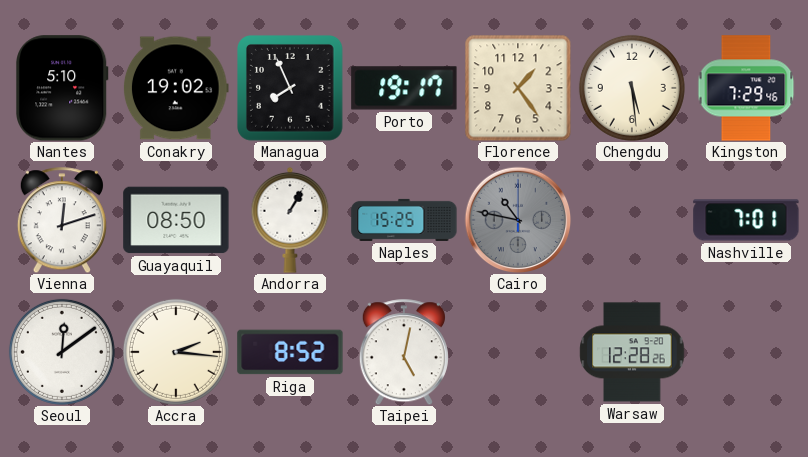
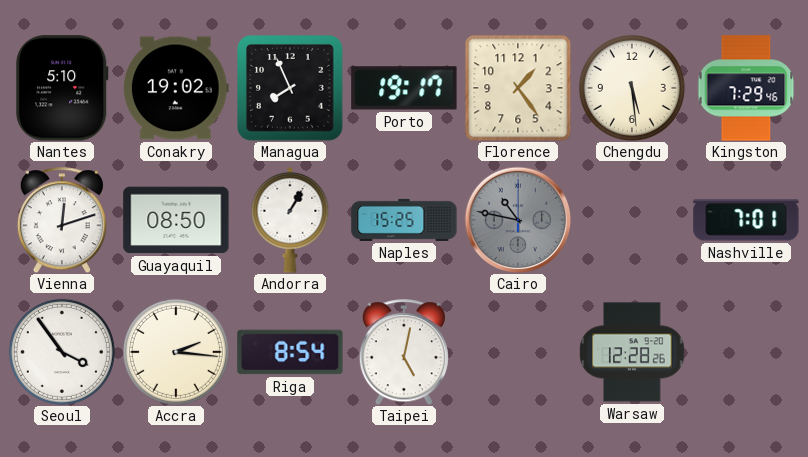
Seoul: 12:09 -> 3:54 (62, 352)
Riga: 8:52 -> 8:54 (290, 352)
